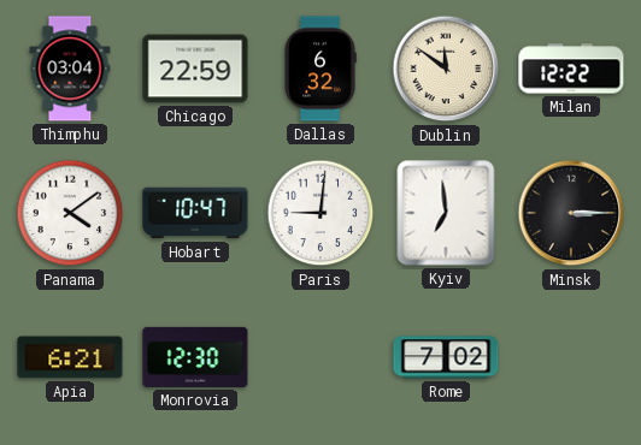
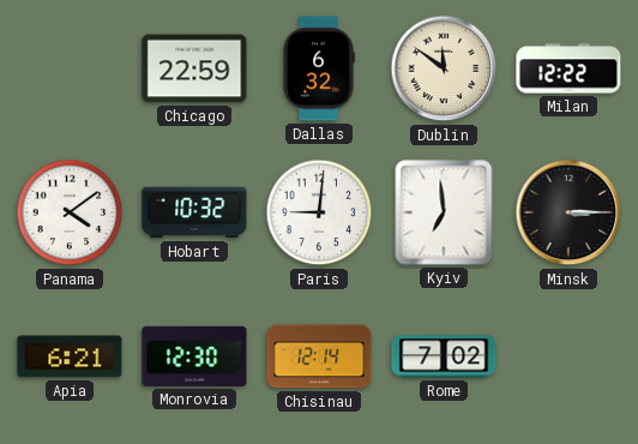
Thimphu: 03:04 -> none (70, 69)
Hobart: 10:47 -> 10:32 (194, 212)
Chisinau: none -> 12:14 (319, 356)
